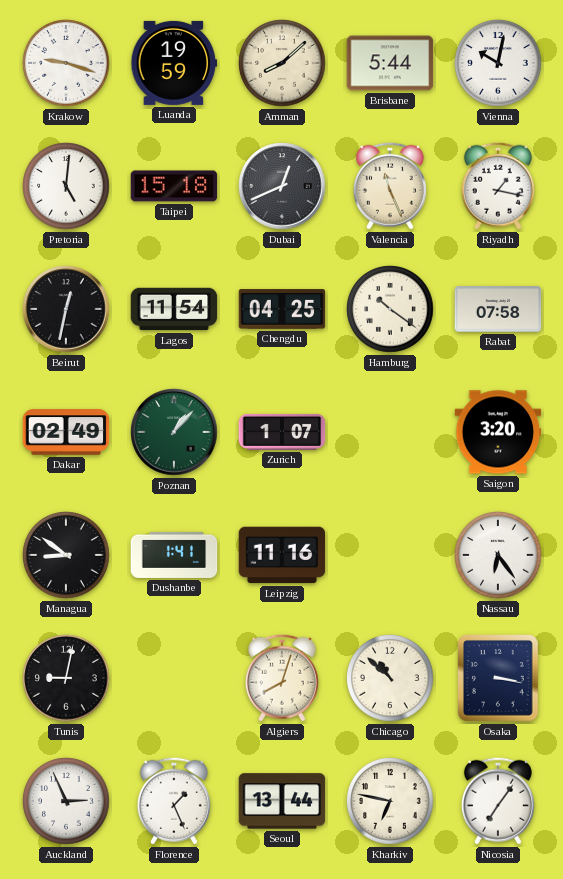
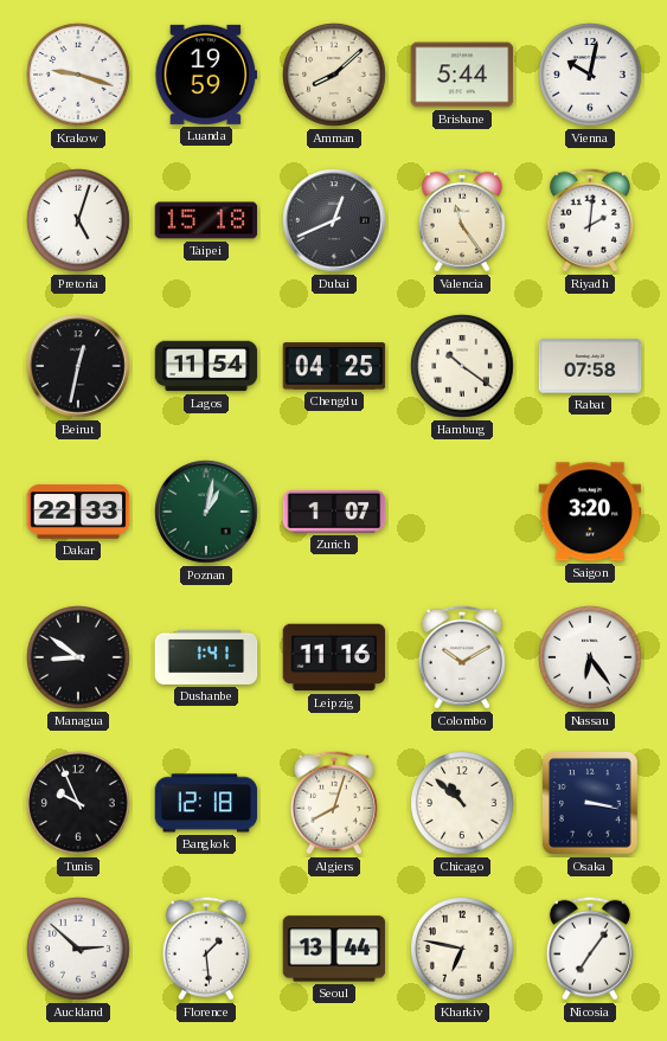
Pretoria: 5:01 -> 5:03 (78, 220)
Valencia: 11:26 -> 11:24 (462, 220)
Riyadh: 1:17 -> 2:01 (590, 220)
Dakar: 02:49 -> 22:33 (78, 512)
Poznan: 1:07 -> 1:02 (206, 512)
Colombo: none -> 10:10 (462, 657)
Tunis: 9:02 -> 9:56 (78, 803)
Bangkok: none -> 12:18 (206, 803)
Auckland: 2:56 -> 2:52 (78, 949)
Florence: 1:26 -> 1:29 (206, 949)
